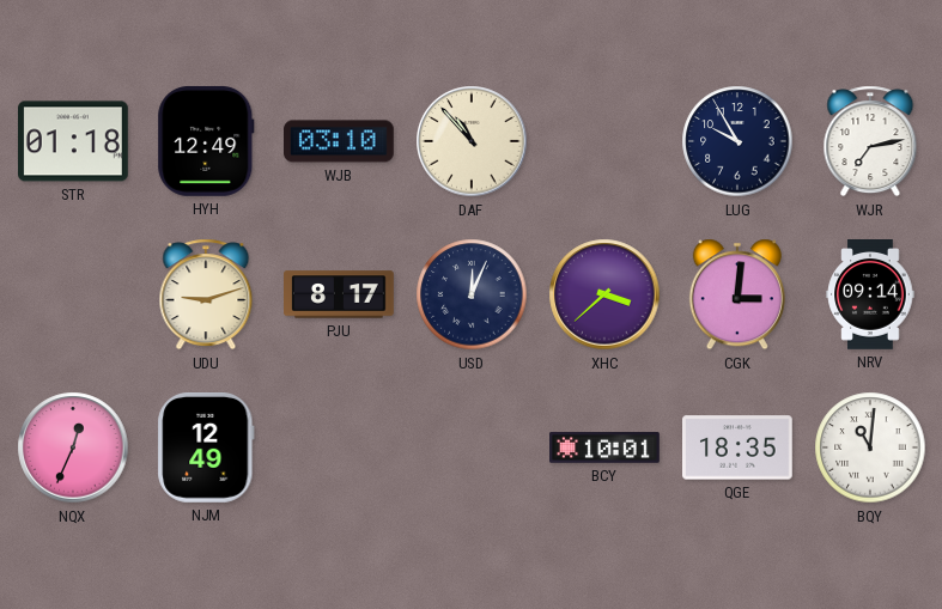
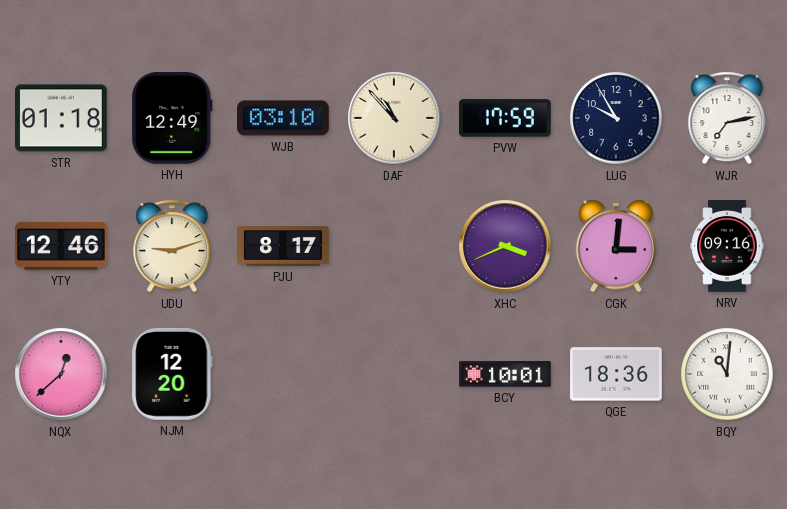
PVW: none -> 17:59 (506, 118)
YTY: none -> 12:46 (62, 246)
USD: 12:04 -> none (472, 294)
XHC: 3:38 -> 3:41 (505, 246)
NRV: 09:14 -> 09:16 (727, 247)
NQX: 12:34 -> 12:38 (61, 374)
NJM: 12:49 -> 12:20 (172, 375)
QGE: 18:35 -> 18:36 (617, 374)
